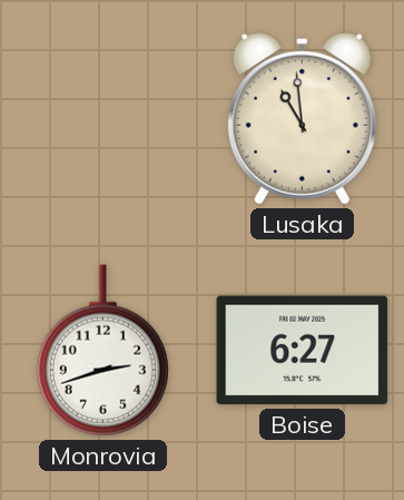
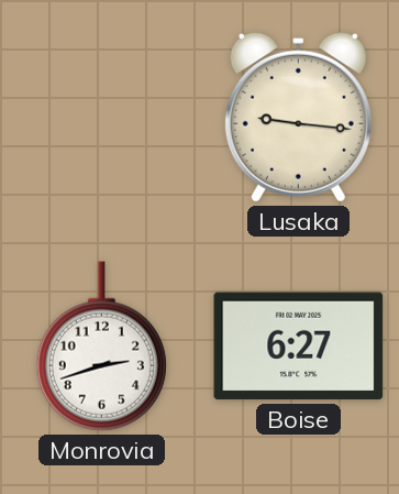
Lusaka: 10:59 -> 9:16 (298, 117)
